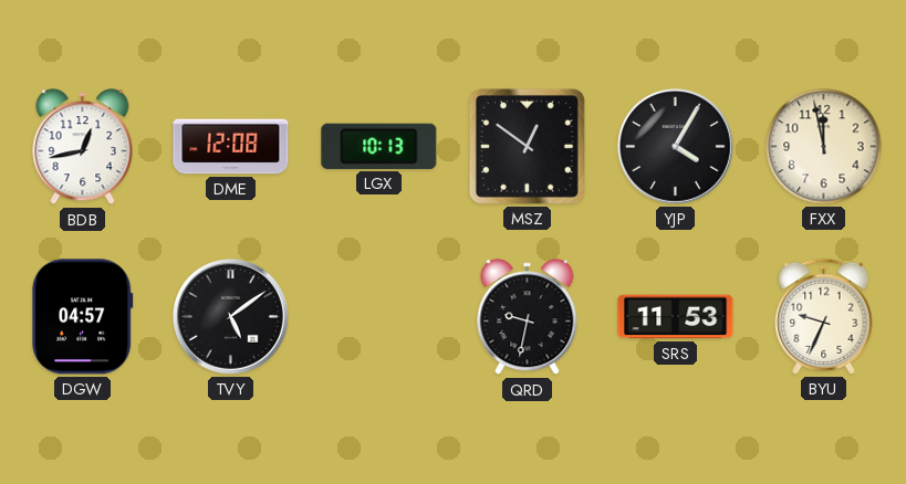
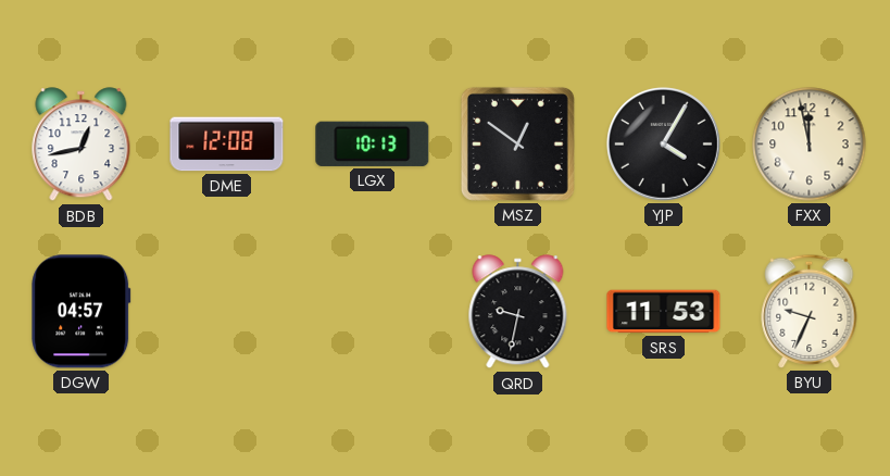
TVY: 5:09 -> none (230, 316)
